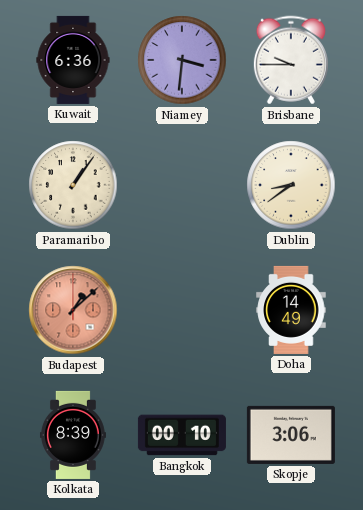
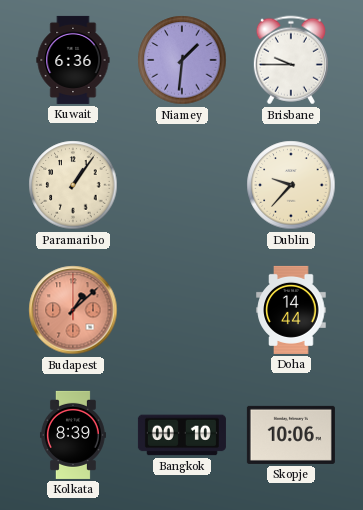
Niamey: 3:31 -> 1:31 (182, 60)
Dublin: 8:39 -> 9:37 (291, 185)
Doha: 14:49 -> 14:44 (291, 310)
Skopje: 3:06 -> 10:06 (291, 435)
